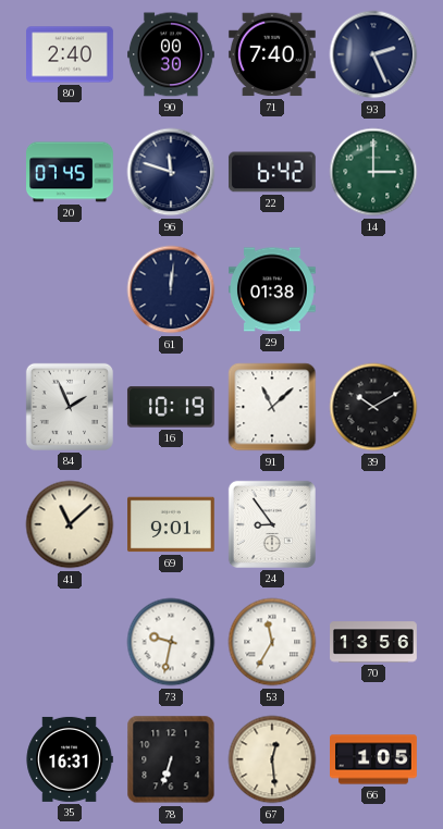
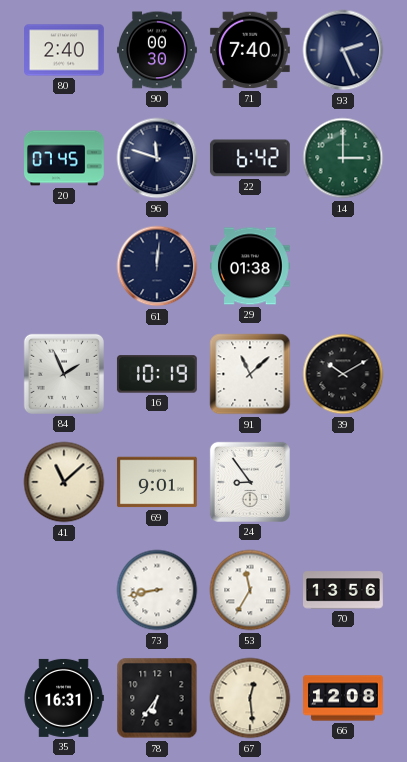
73: 9:32 -> 8:43 (157, 590)
78: 6:33 -> 6:36 (157, 698)
66: 1:05 -> 12:08 (344, 698)
